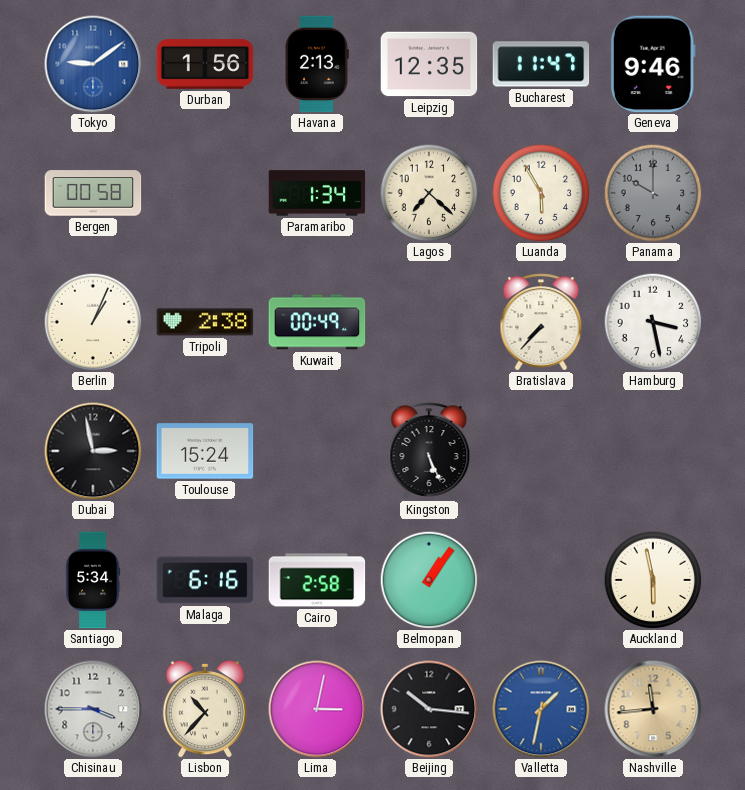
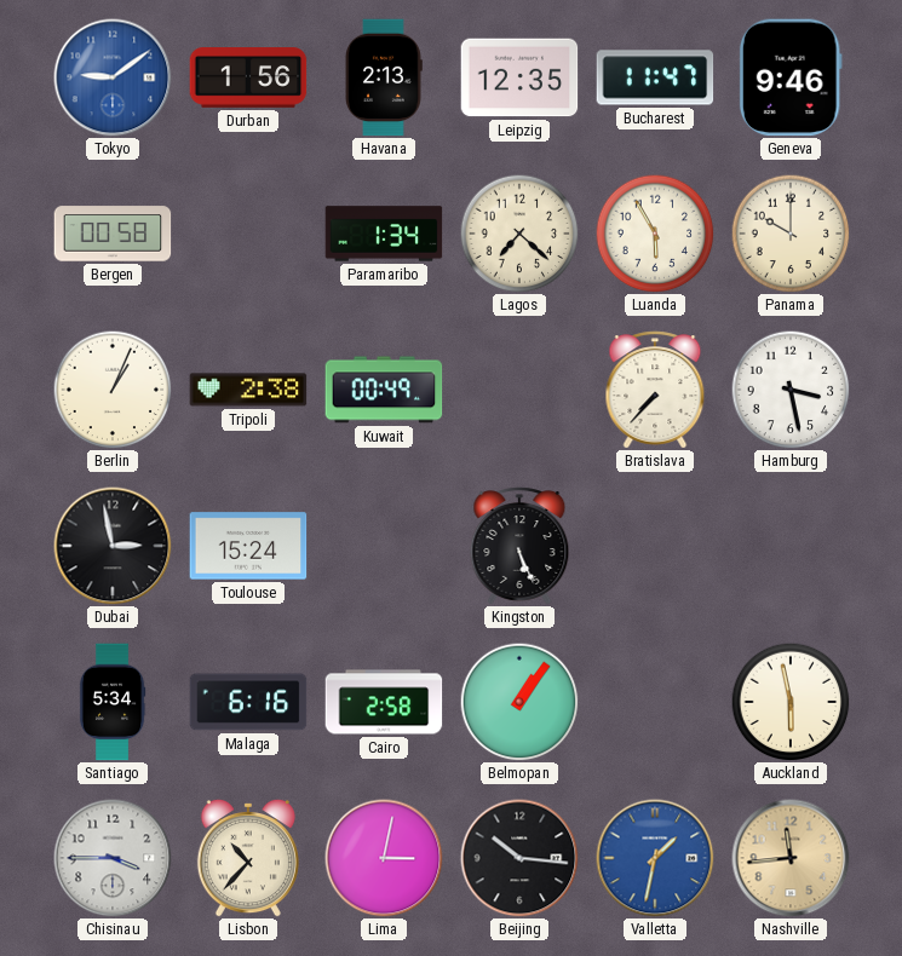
Panama dial: grey -> cream (791, 234)
